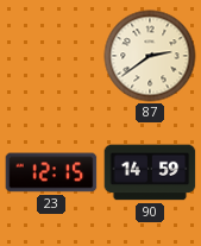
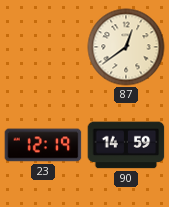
87: 2:39 -> 12:39 (126, 47)
23: 12:15 -> 12:19 (43, 145)
